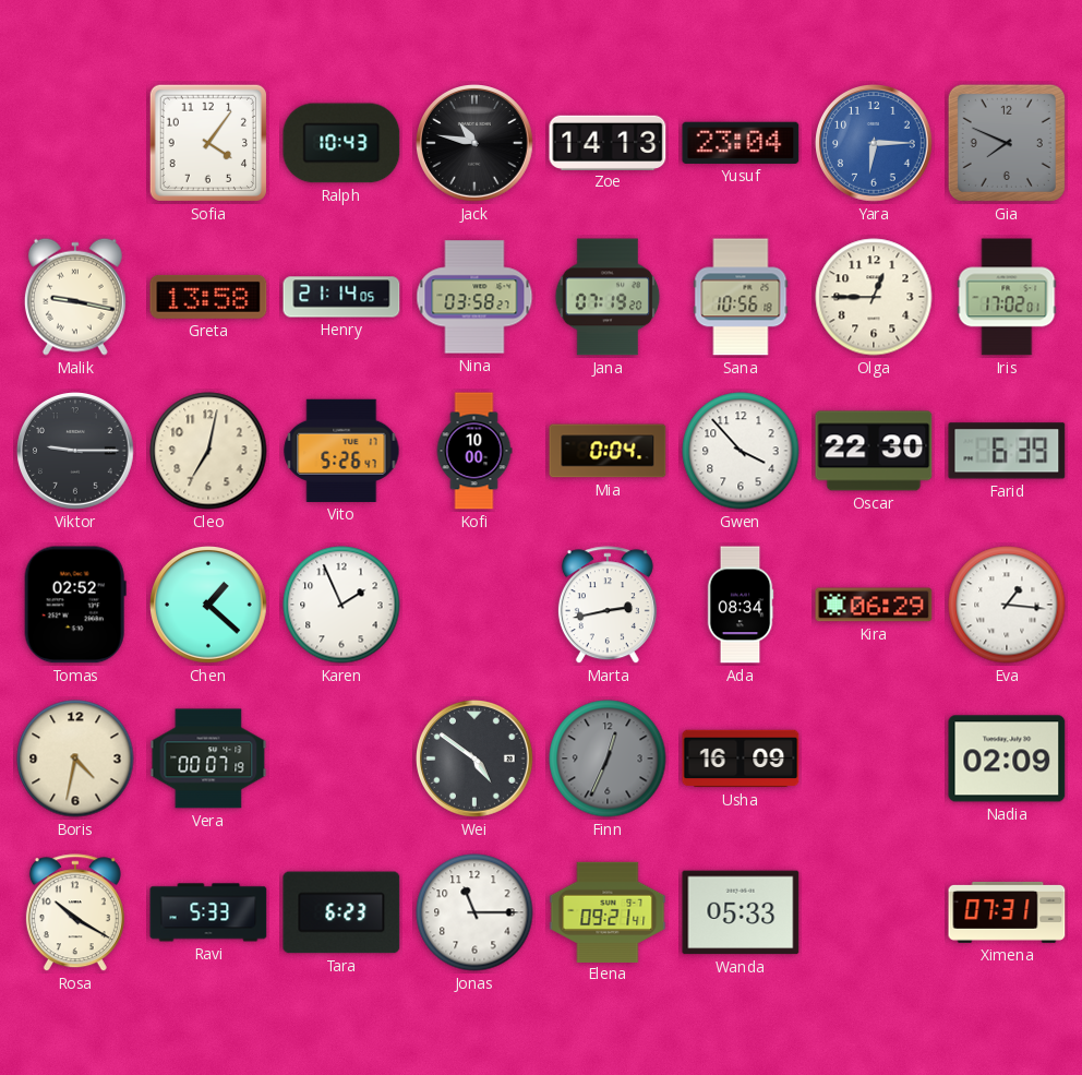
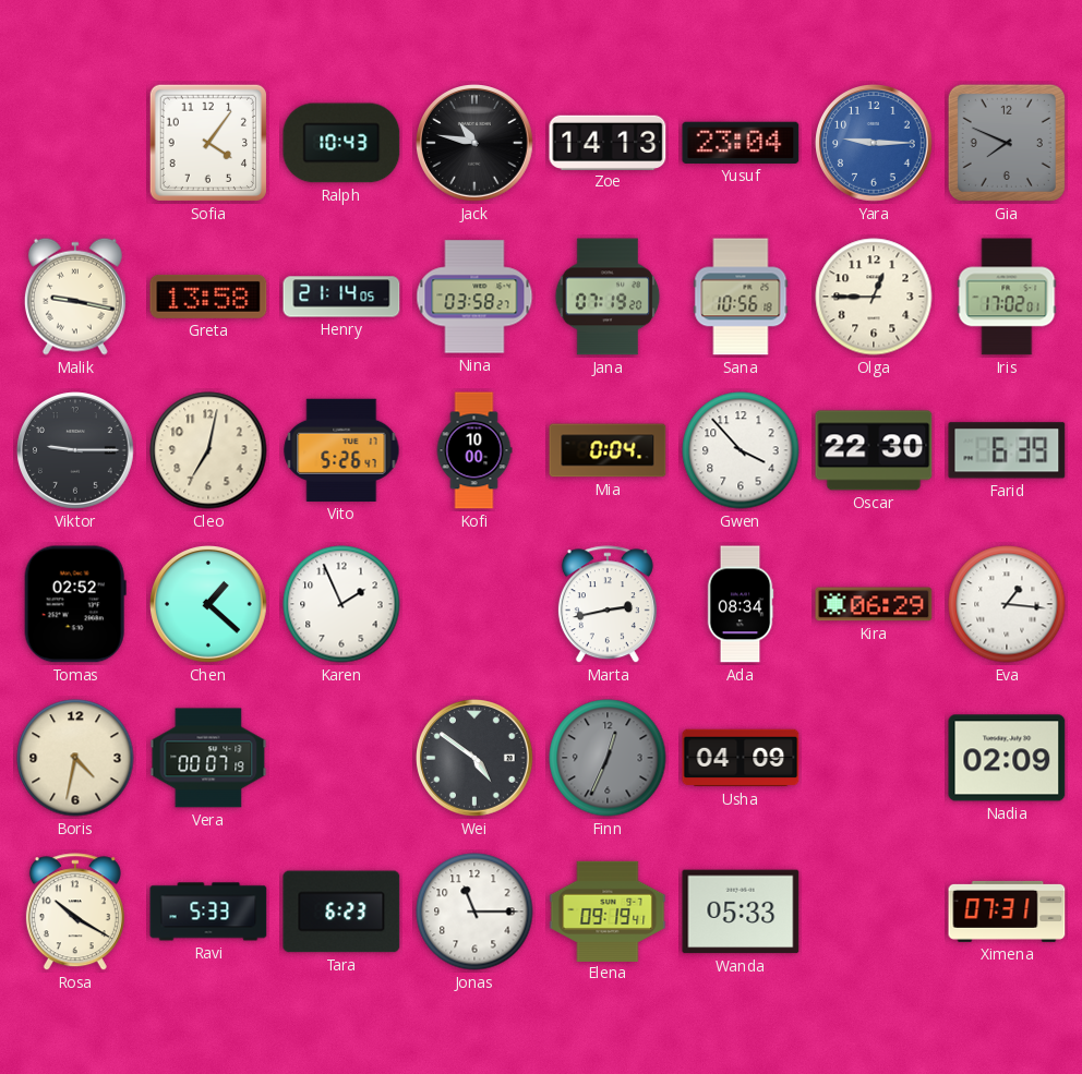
Yara: 6:15 -> 9:15 (875, 144)
Usha: 16:09 -> 04:09 (741, 758)
Elena: 09:21 -> 09:19 (608, 910)
